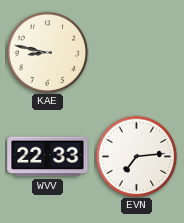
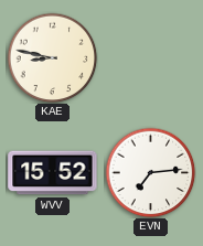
WVV: 22:33 -> 15:52 (53, 173)
